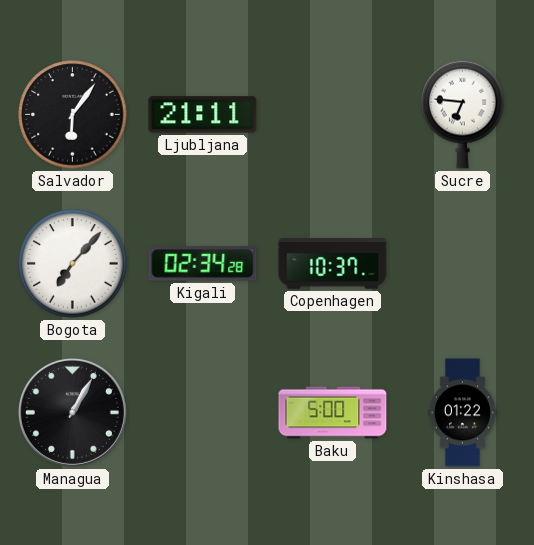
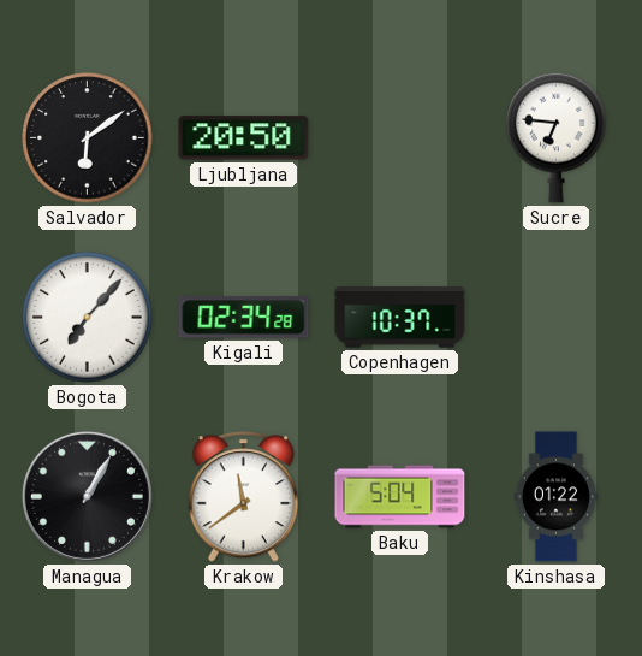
Salvador: 6:06 -> 6:09 (88, 138)
Ljubljana: 21:11 -> 20:50 (244, 138)
Krakow: none -> 11:39 (243, 497)
Baku: 5:00 -> 5:04 (400, 497)
